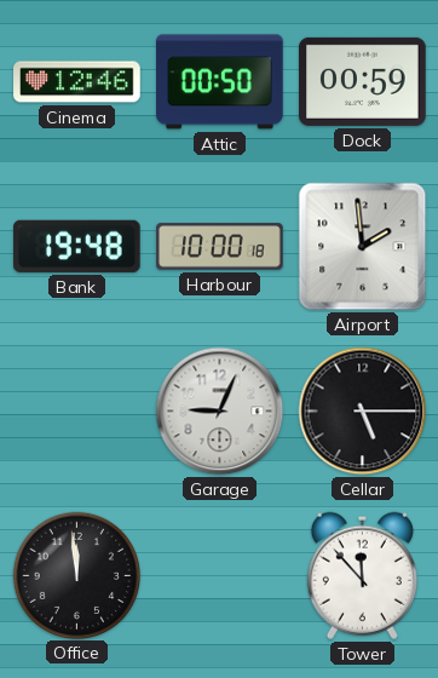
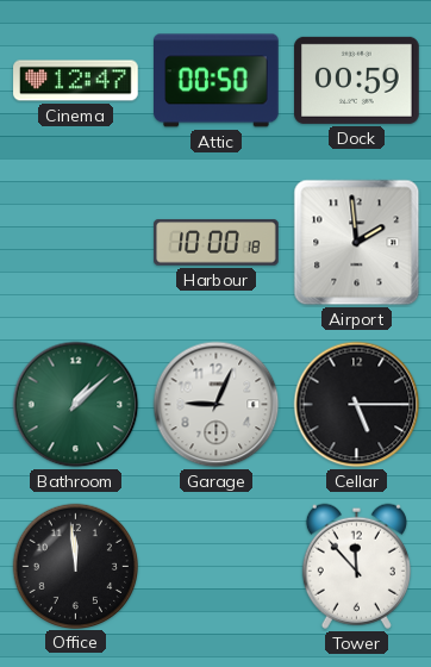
Cinema: 12:46 -> 12:47 (76, 81)
Bank: 19:48 -> none (77, 246)
Bathroom: none -> 1:08 (76, 405)
